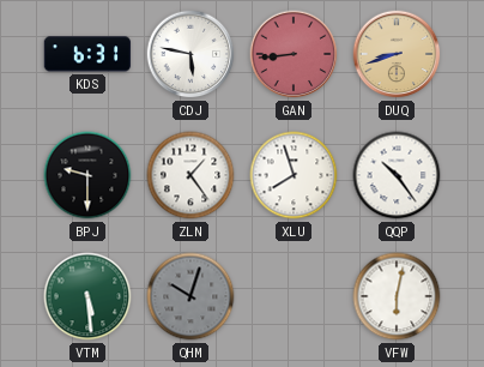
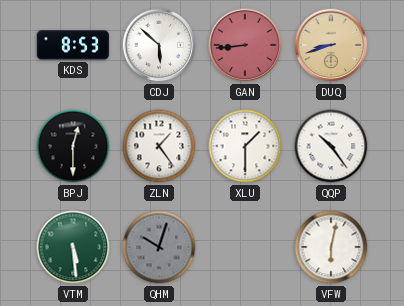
KDS: 6:31 -> 8:53 (73, 45)
CDJ: 5:47 -> 5:52 (159, 45)
BPJ: 9:30 -> 12:30 (73, 146)
XLU: 7:57 -> 1:30 (245, 146)
